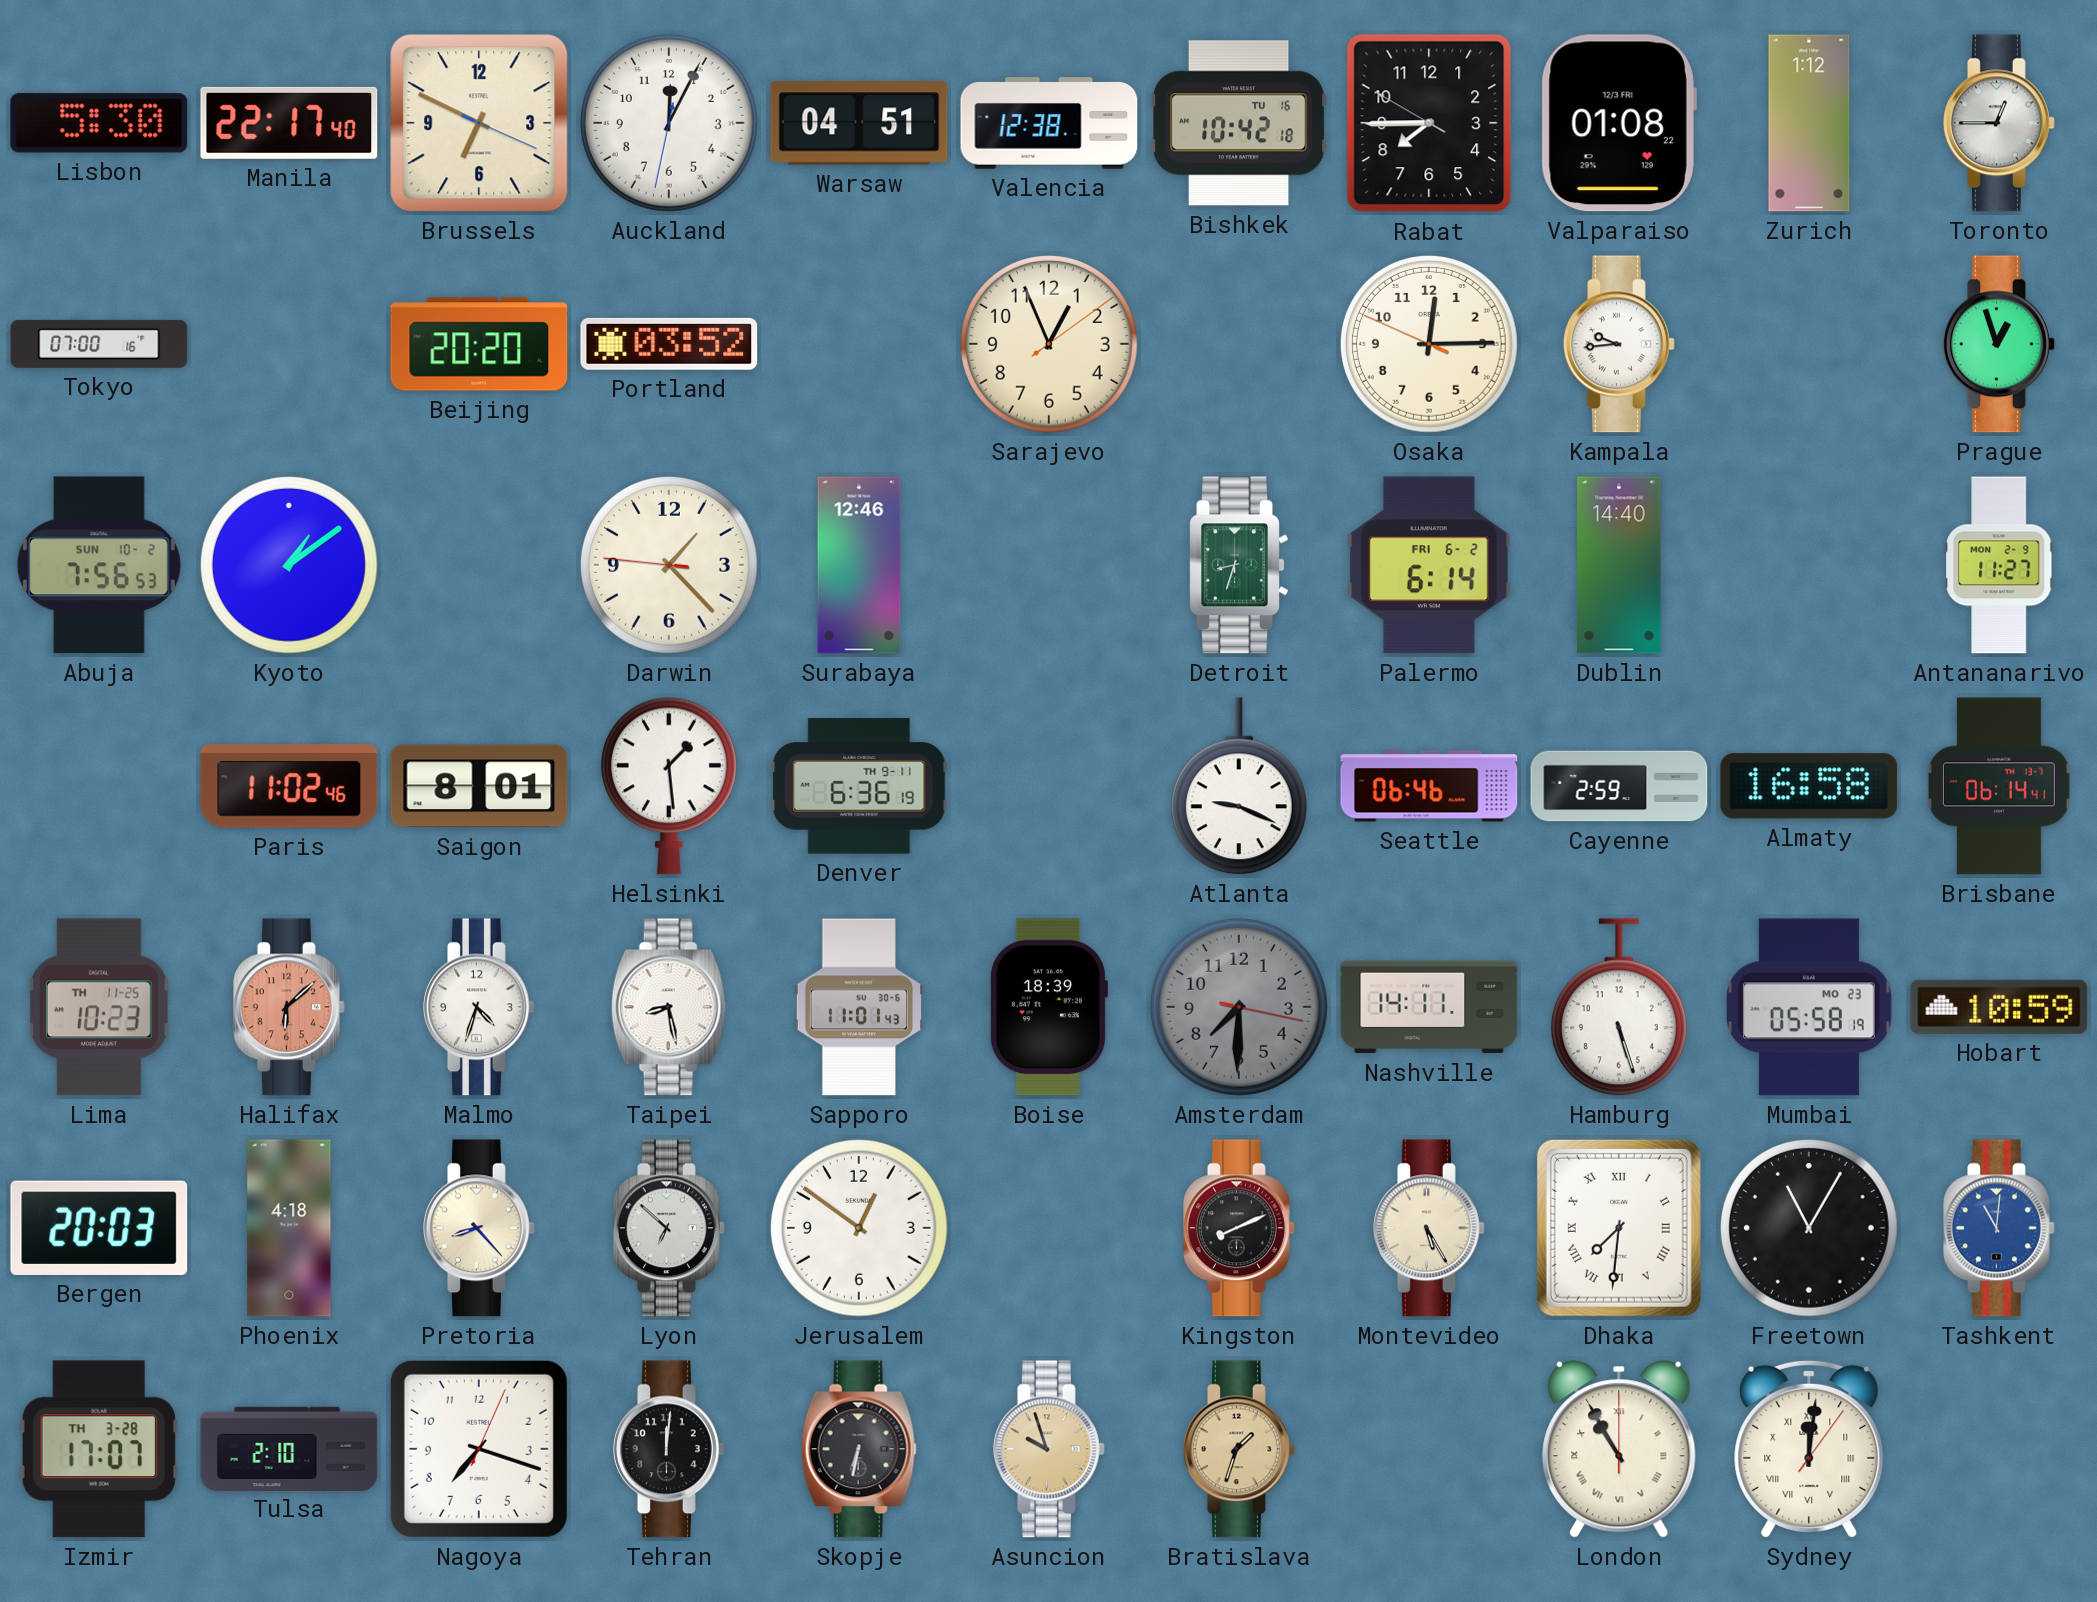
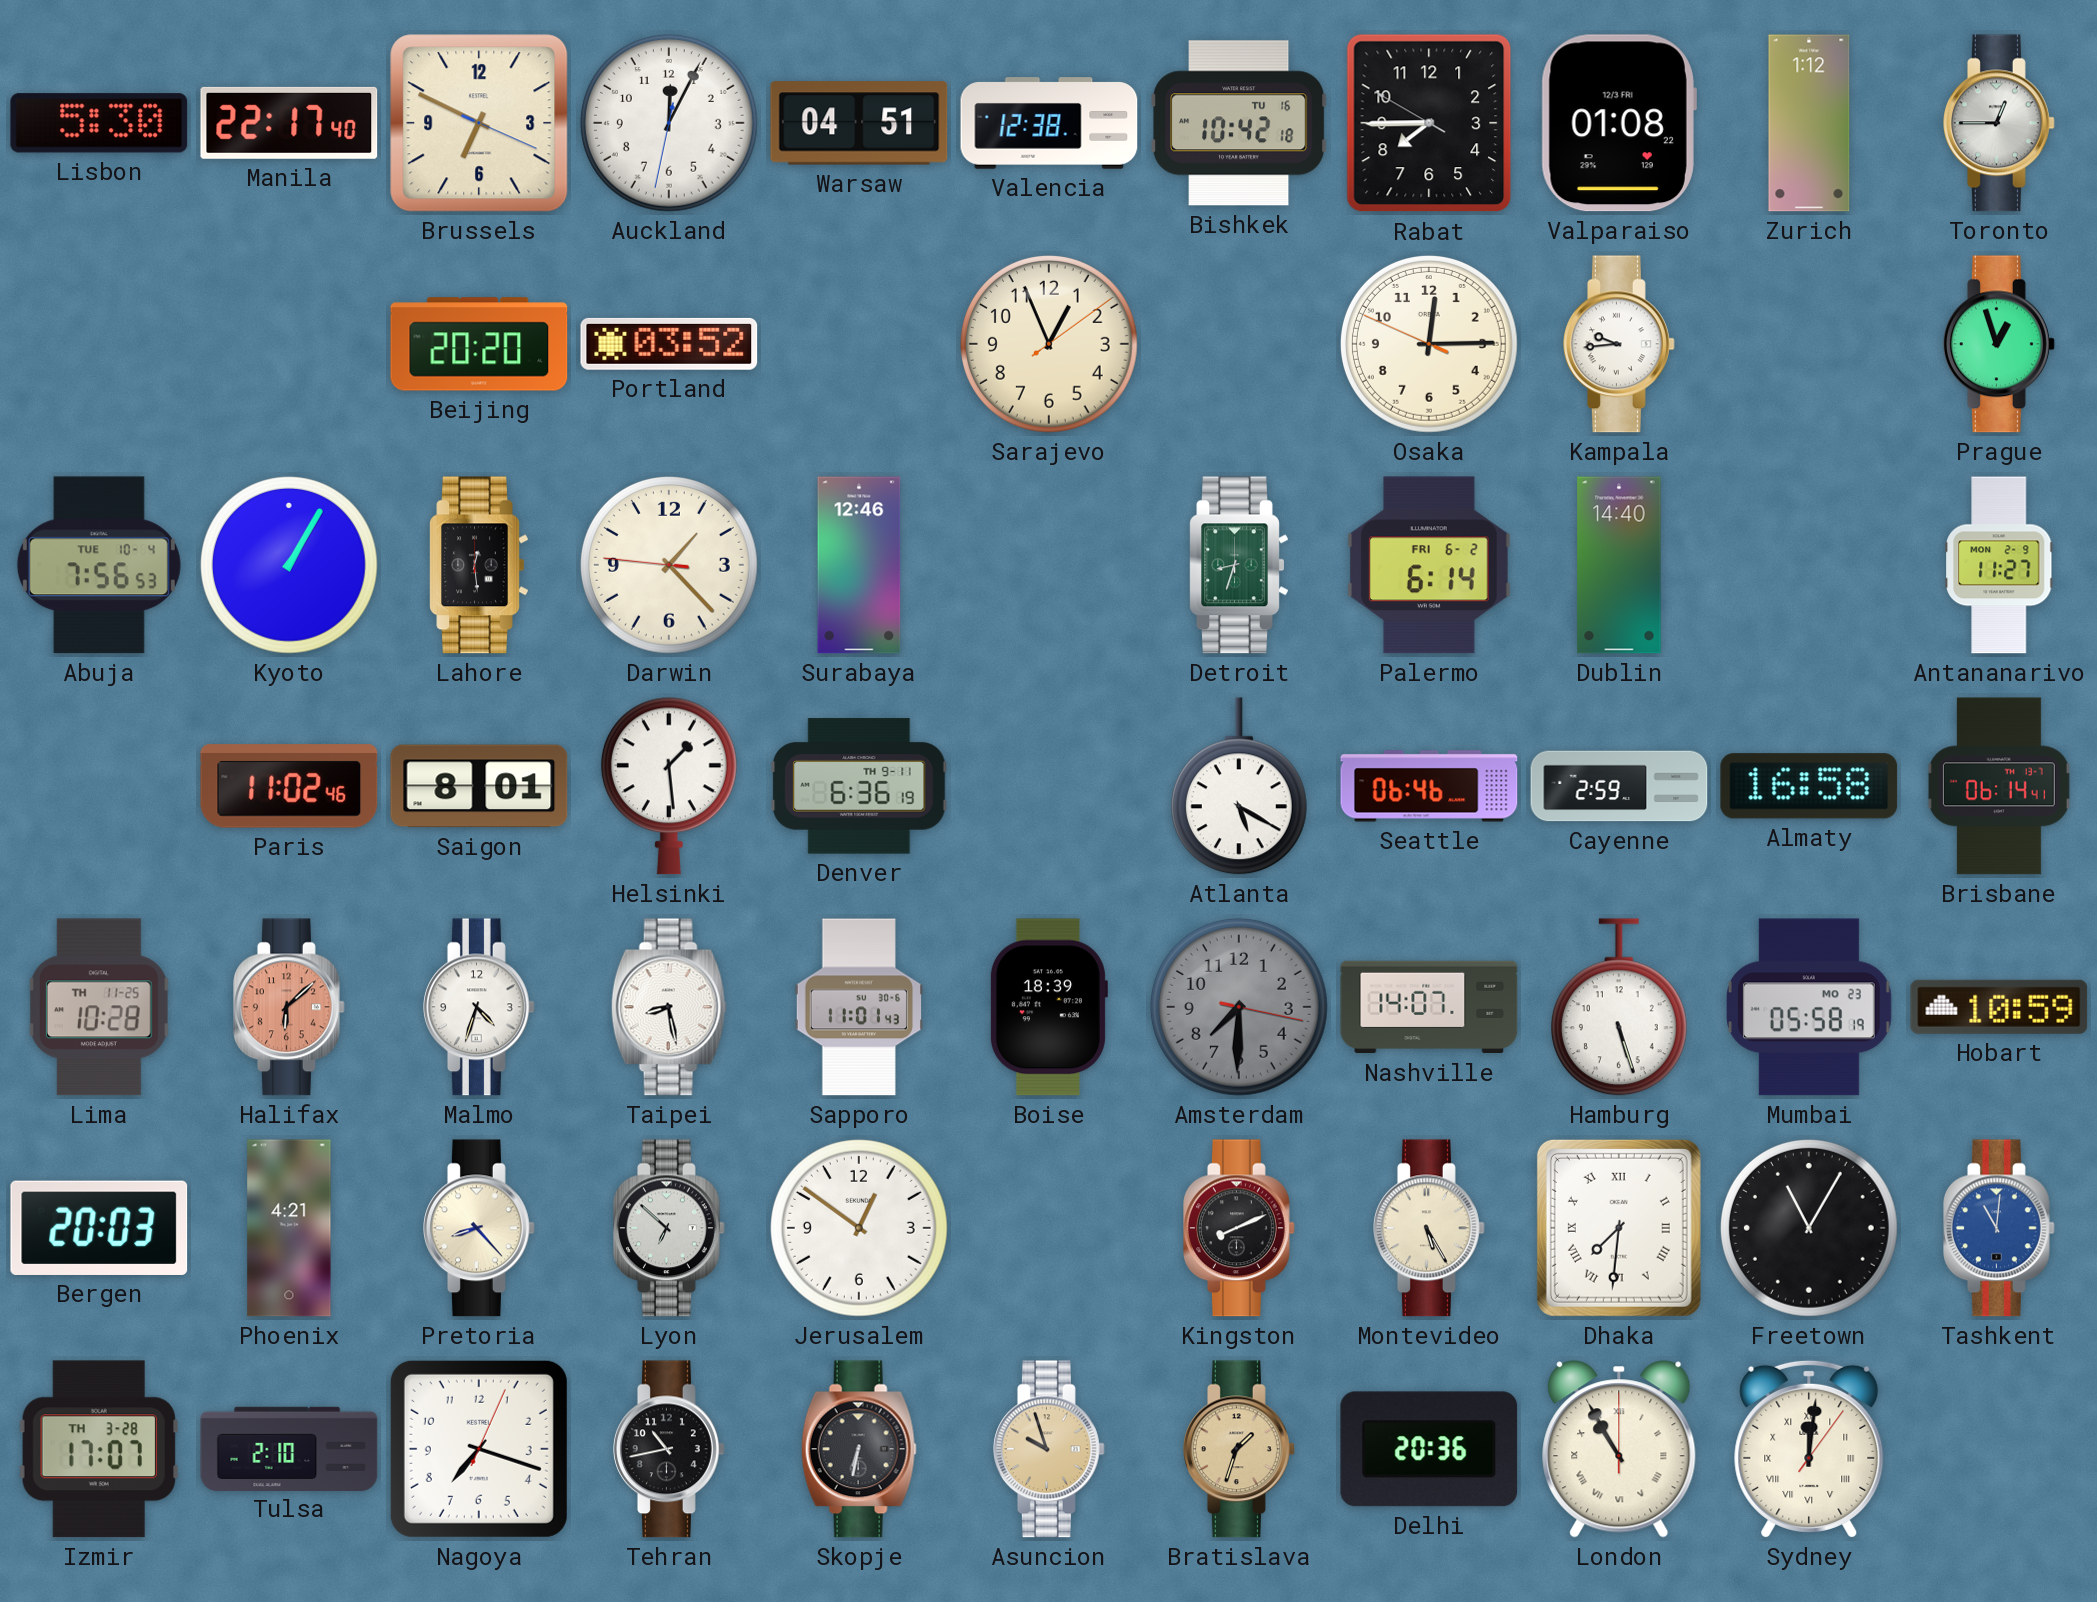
Tokyo: 07:00 -> none (99, 344)
Abuja date: SUN 10-2 -> TUE 10-4 (99, 565)
Kyoto: 1:09 -> 1:05 (289, 565)
Lahore: none -> 12:29 (479, 565)
Atlanta: 9:19 -> 5:20 (1239, 786)
Lima: 10:23 -> 10:28 (99, 1007)
Nashville: 14:11 -> 14:07 (1429, 1007)
Phoenix: 4:18 -> 4:21 (289, 1228)
Tehran: 12:01 -> 10:43 (670, 1449)
Delhi: none -> 20:36 (1429, 1449)
